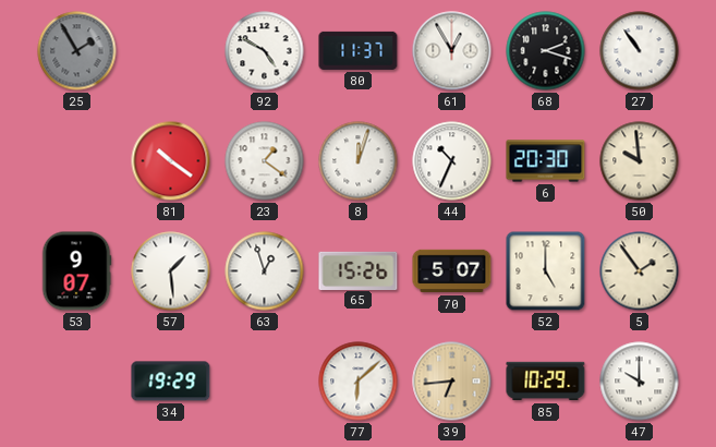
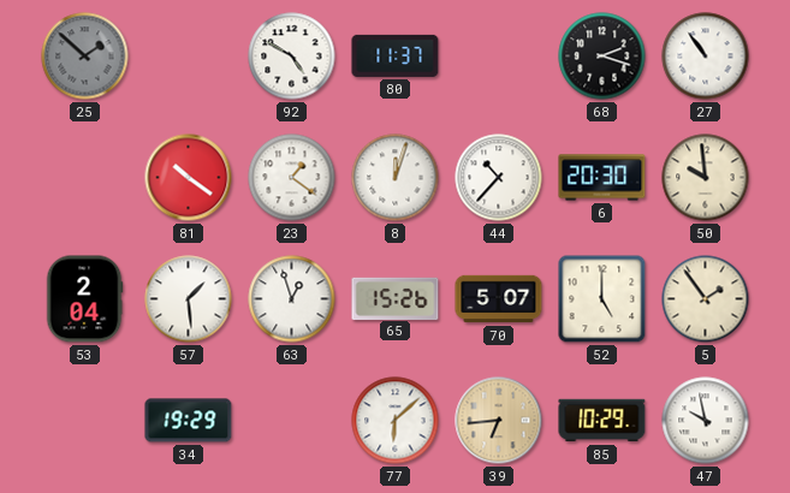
25: 1:55 -> 1:52 (85, 57)
61: 12:55 -> none (452, 51)
44: 10:34 -> 10:37 (499, 178)
53: 9:07 -> 2:04 (84, 299)
47: 10:00 -> 9:58 (706, 421)
